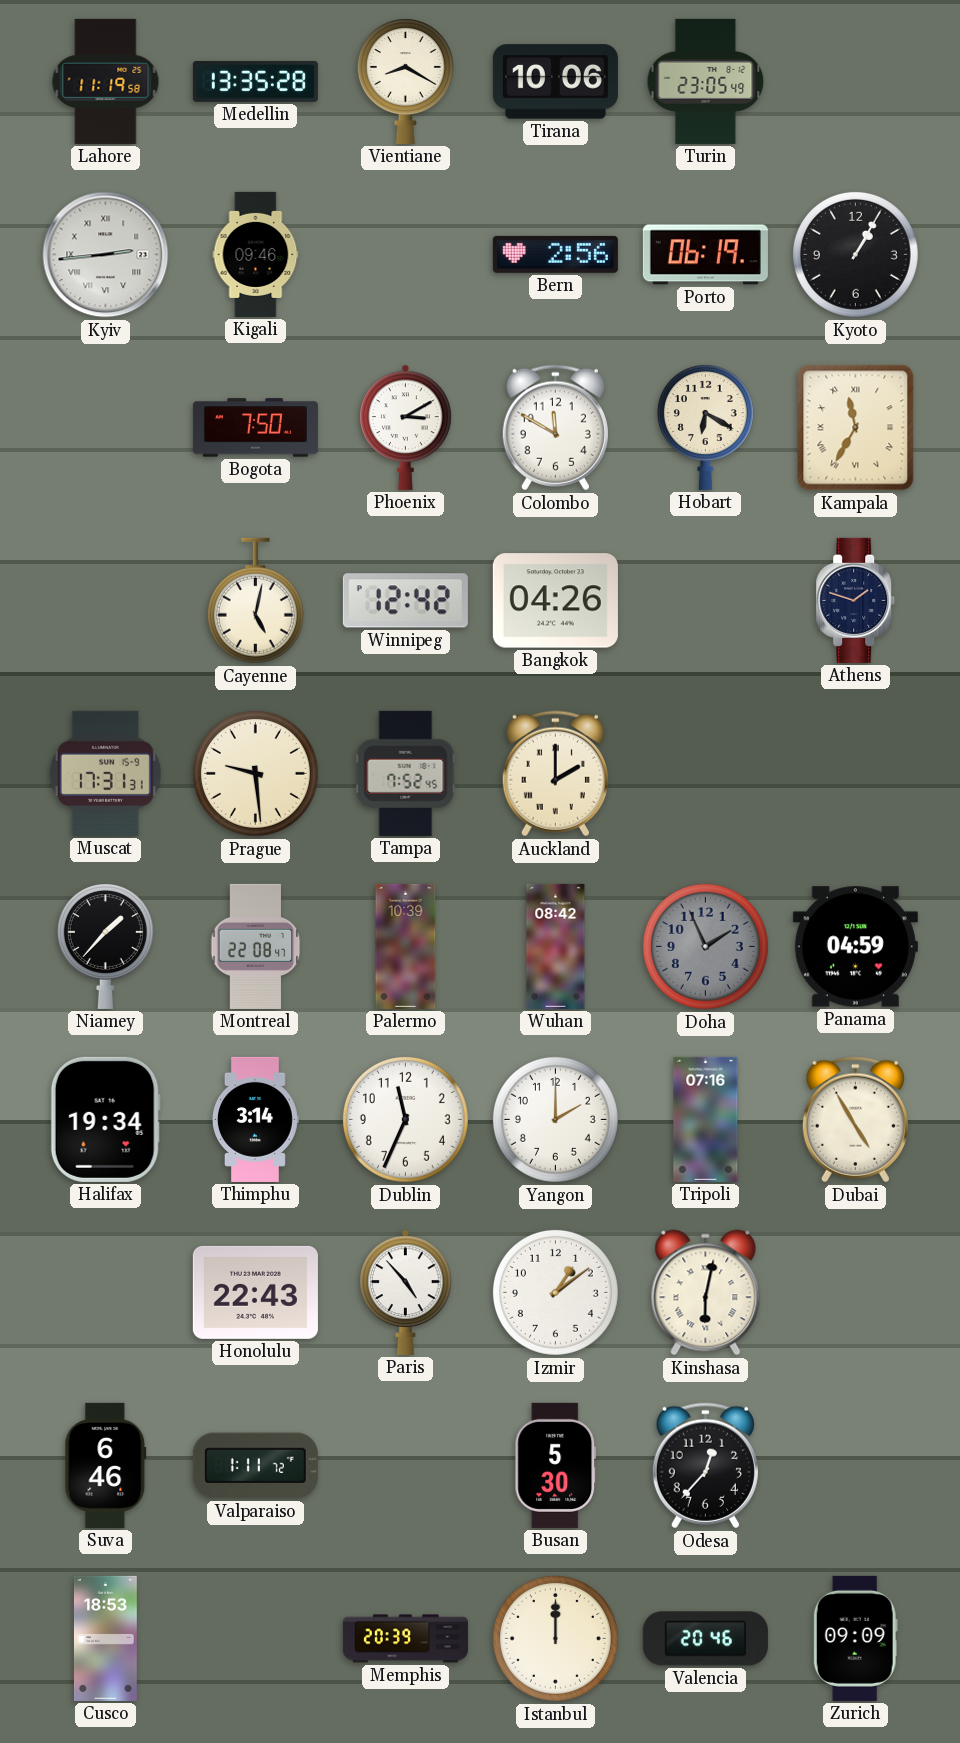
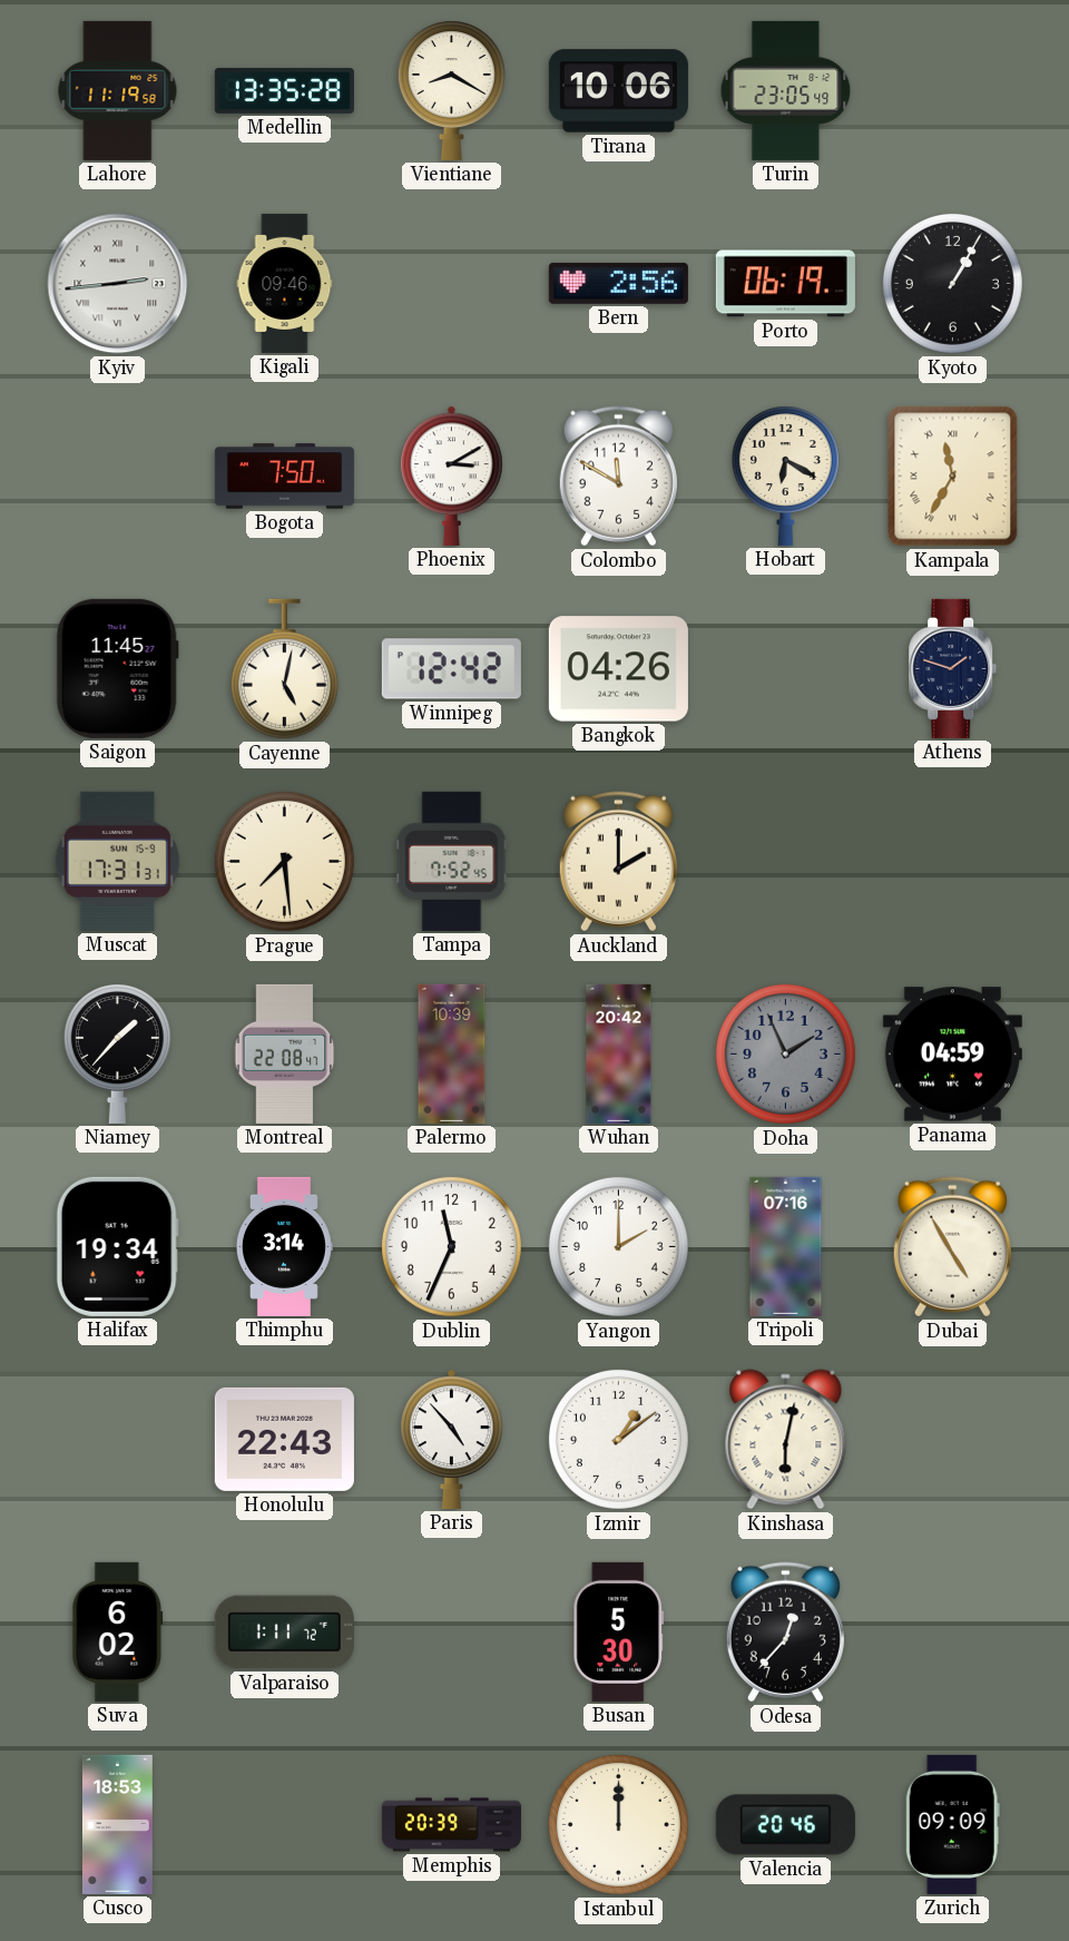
Saigon: none -> 11:45 (117, 668)
Prague: 9:29 -> 7:29 (284, 861)
Wuhan: 08:42 -> 20:42 (619, 1053)
Suva: 6:46 -> 6:02 (118, 1631)
